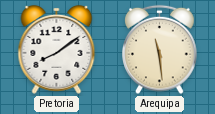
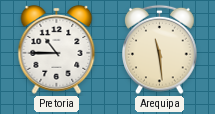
Pretoria: 8:09 -> 10:45 (57, 49)
